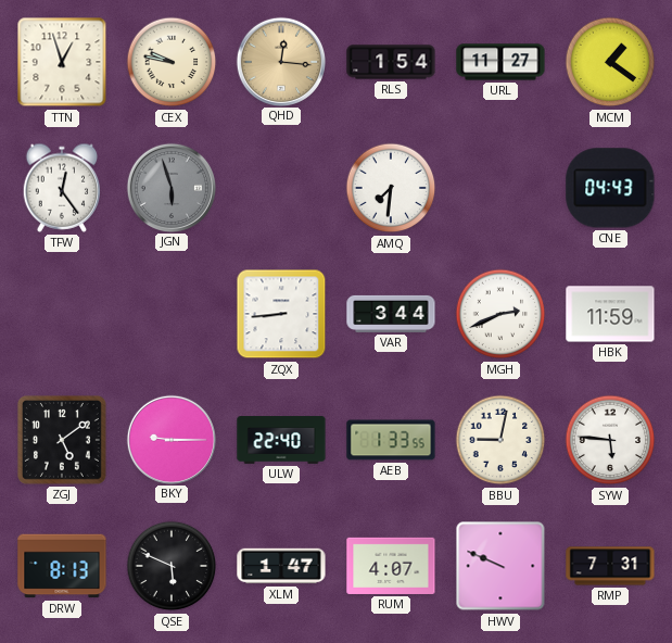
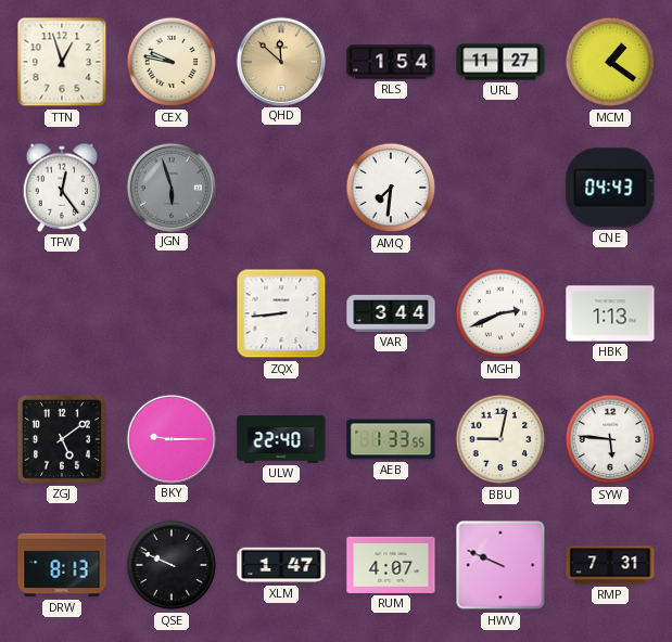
QHD: 12:16 -> 11:52 (280, 61)
HBK: 11:59 -> 1:13 (610, 313)
QSE: 5:49 -> 9:49 (172, 565)
